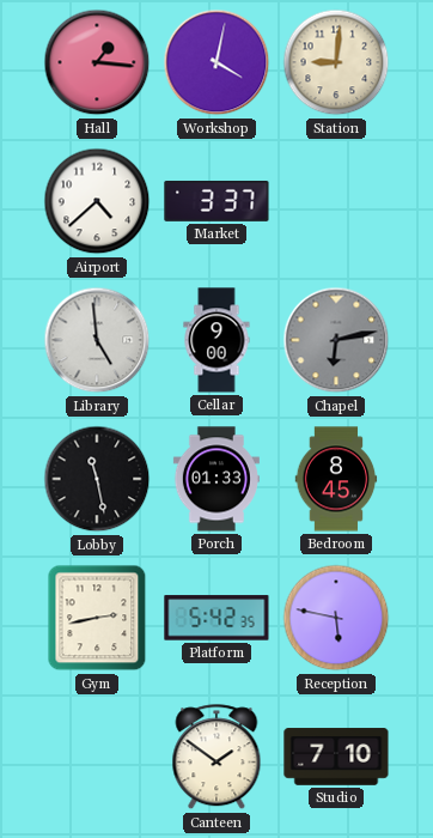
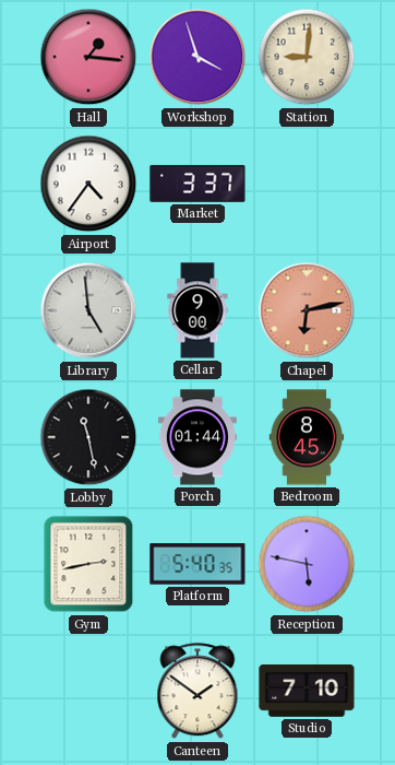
Workshop: 4:02 -> 3:57 (197, 57)
Airport: 4:38 -> 4:36 (88, 184)
Chapel dial: grey -> salmon (307, 310)
Porch: 01:33 -> 01:44 (197, 437)
Platform: 5:42 -> 5:40 (197, 564)
